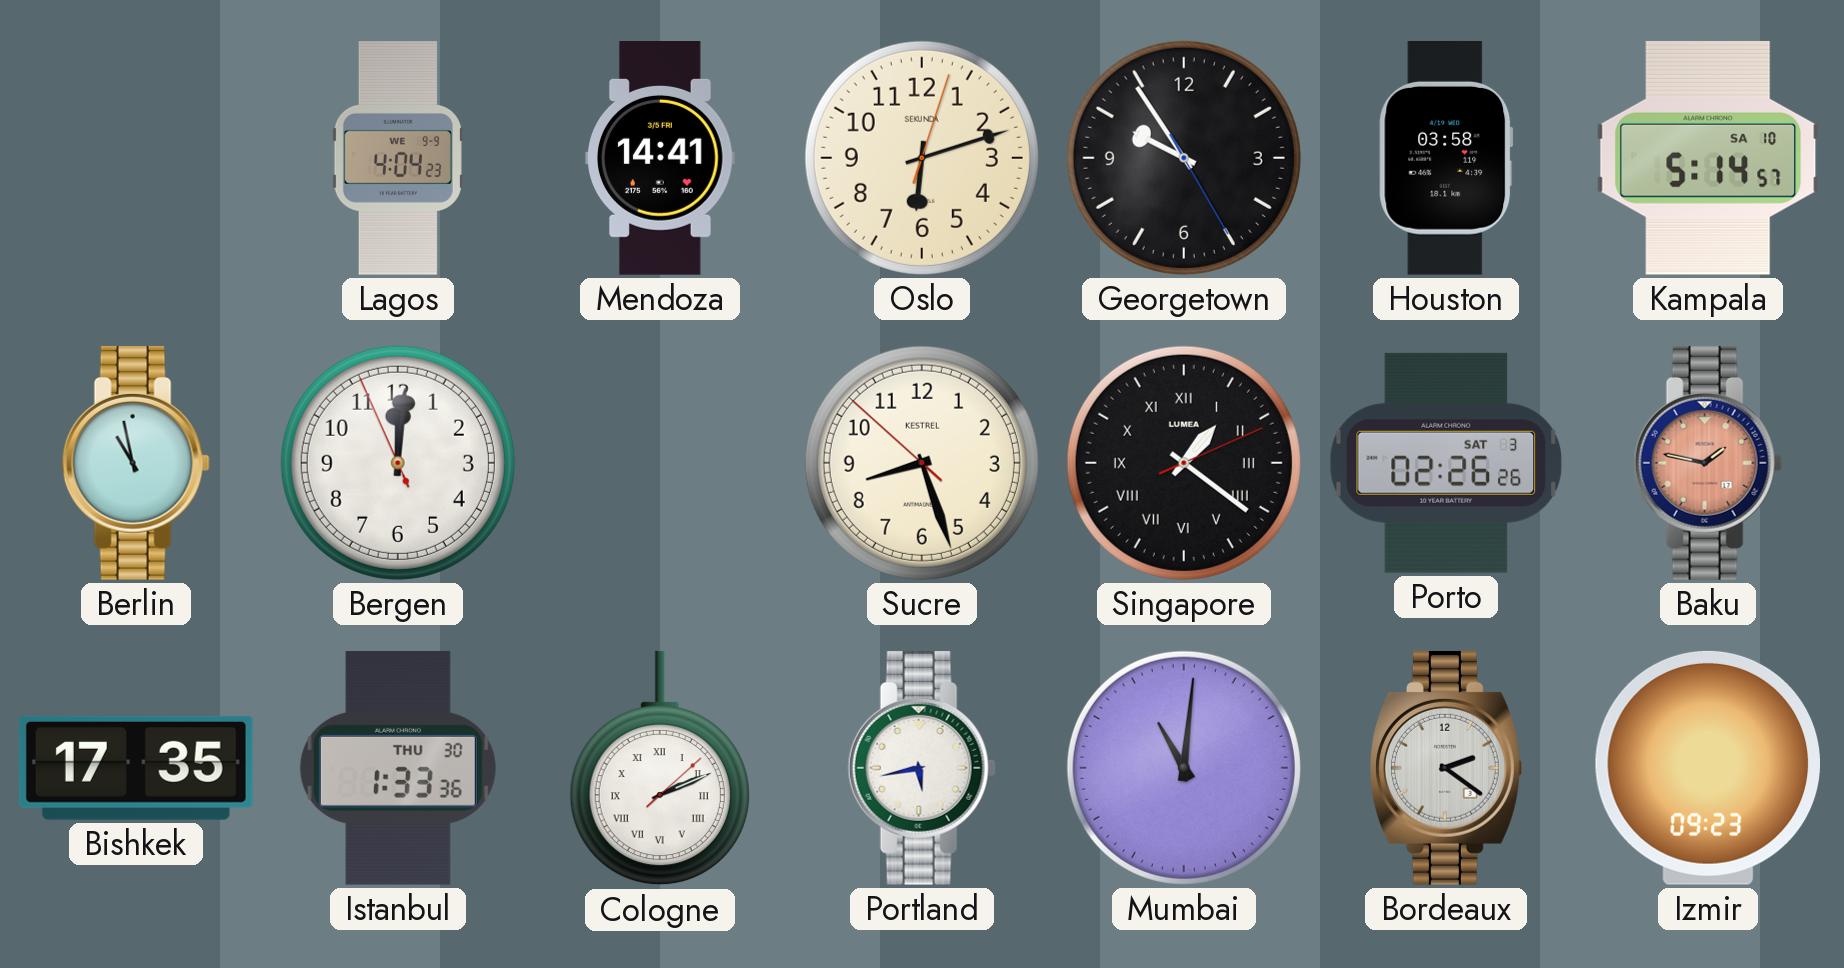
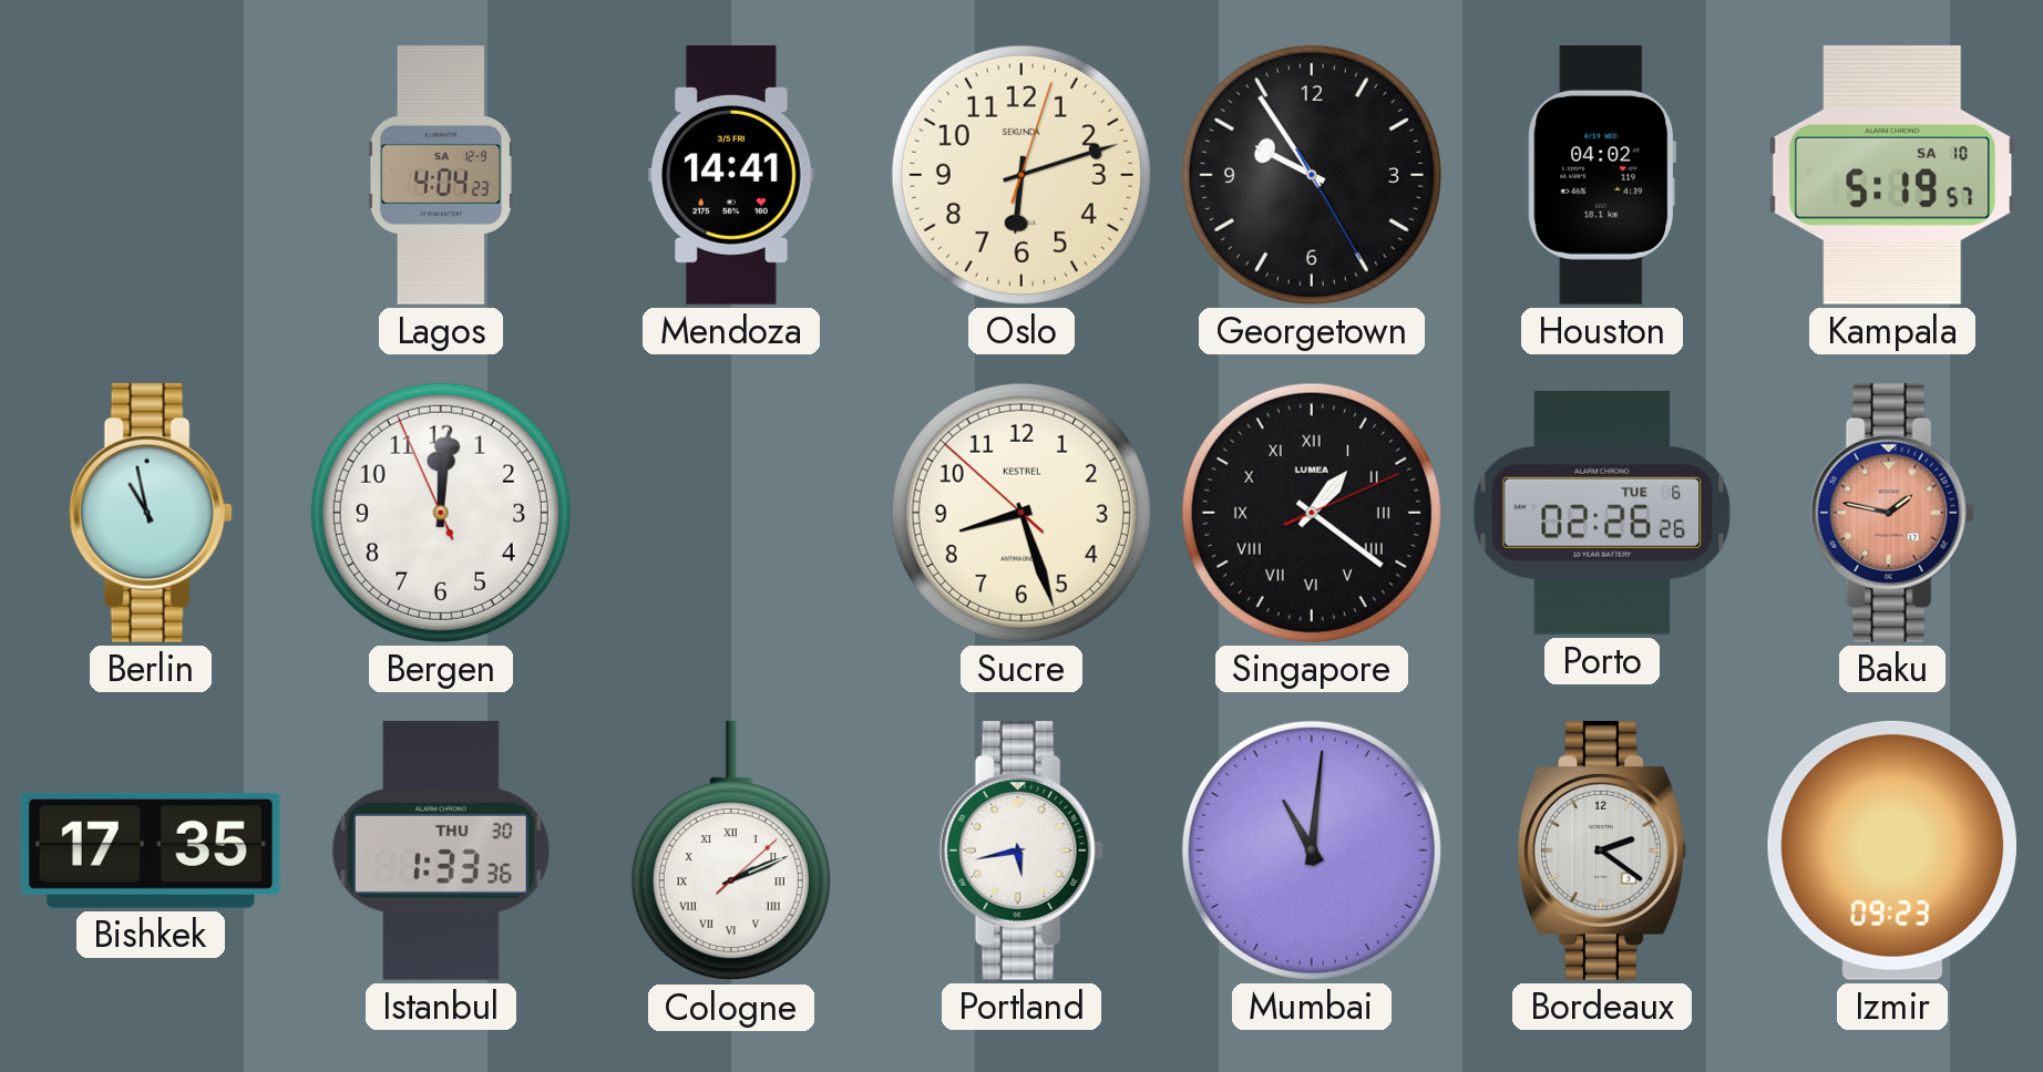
Lagos date: WE 9-9 -> SA 12-9 (441, 175)
Houston: 03:58 -> 04:02 (1602, 175)
Kampala: 5:14 -> 5:19 (1892, 175)
Porto date: SAT 3 -> TUE 6 (1602, 513)
